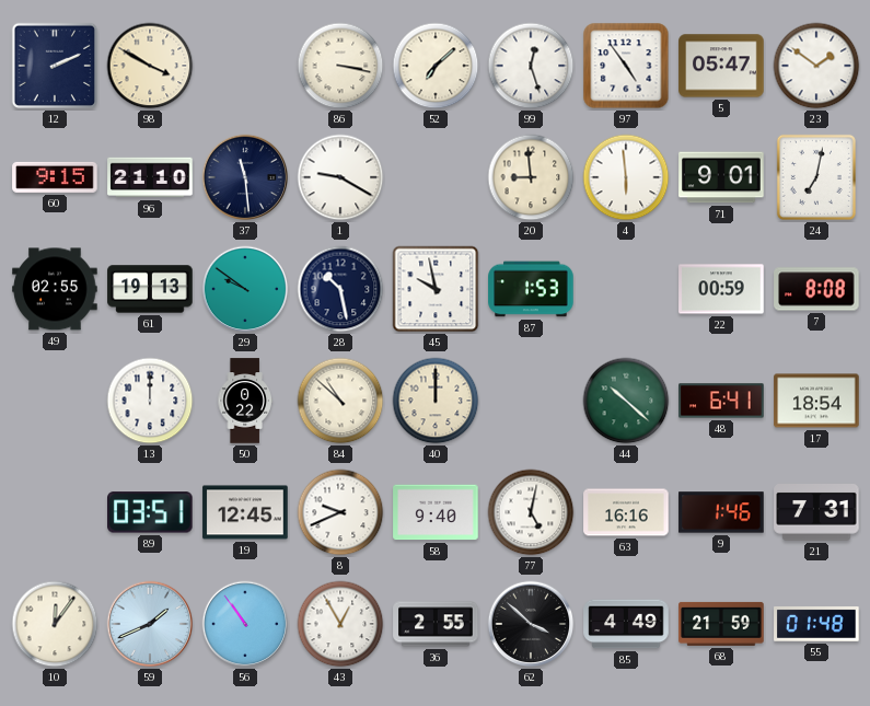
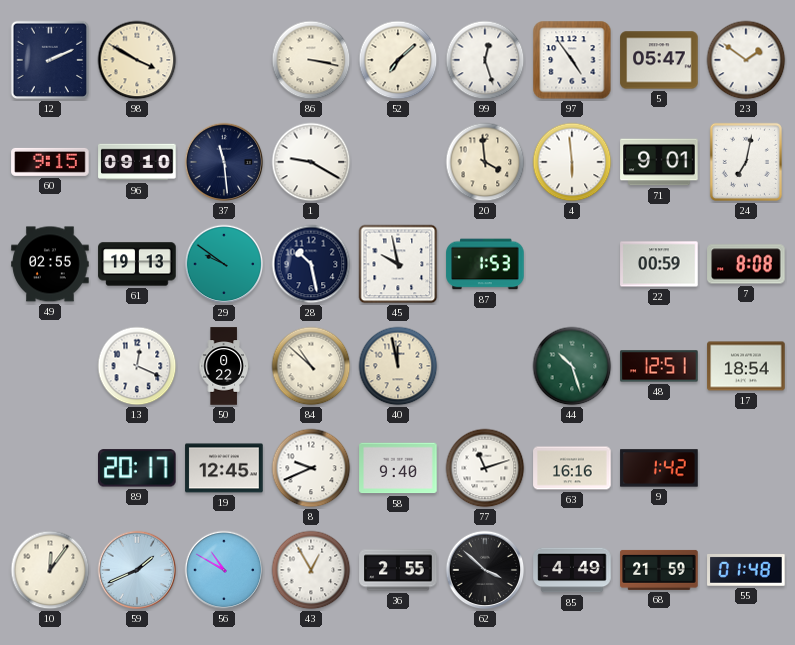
96: 21:10 -> 09:10 (137, 162)
20: 8:59 -> 3:59 (485, 162)
13: 12:00 -> 12:19 (137, 366)
40: 12:00 -> 11:58 (398, 366)
44: 10:22 -> 10:27 (572, 366)
48: 6:41 -> 12:51 (659, 366)
89: 03:51 -> 20:17 (138, 468)
77: 5:02 -> 11:12 (485, 468)
9: 1:46 -> 1:42 (659, 468)
21: 7:31 -> none (816, 513)
56: 10:54 -> 10:50 (224, 570)
